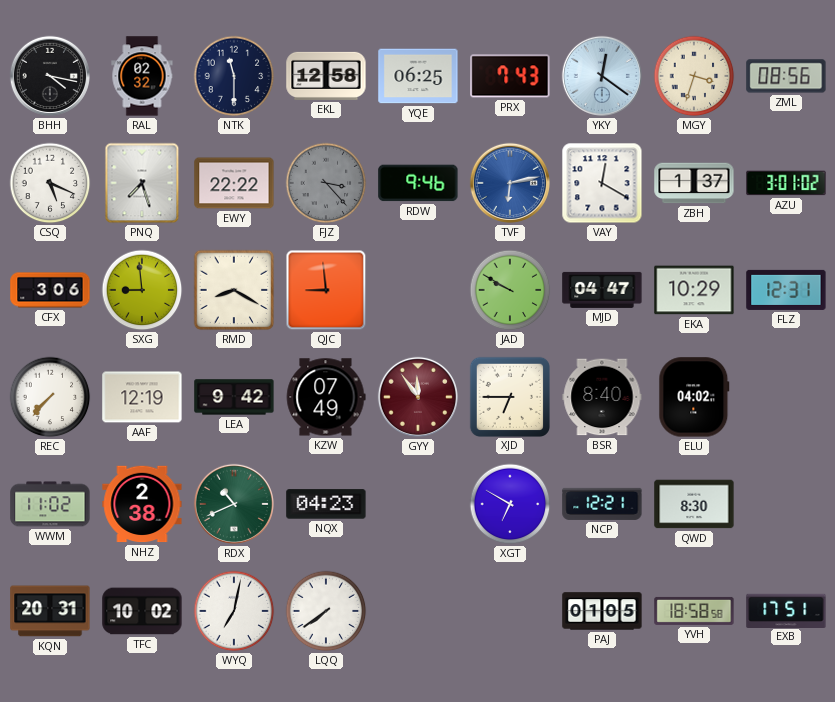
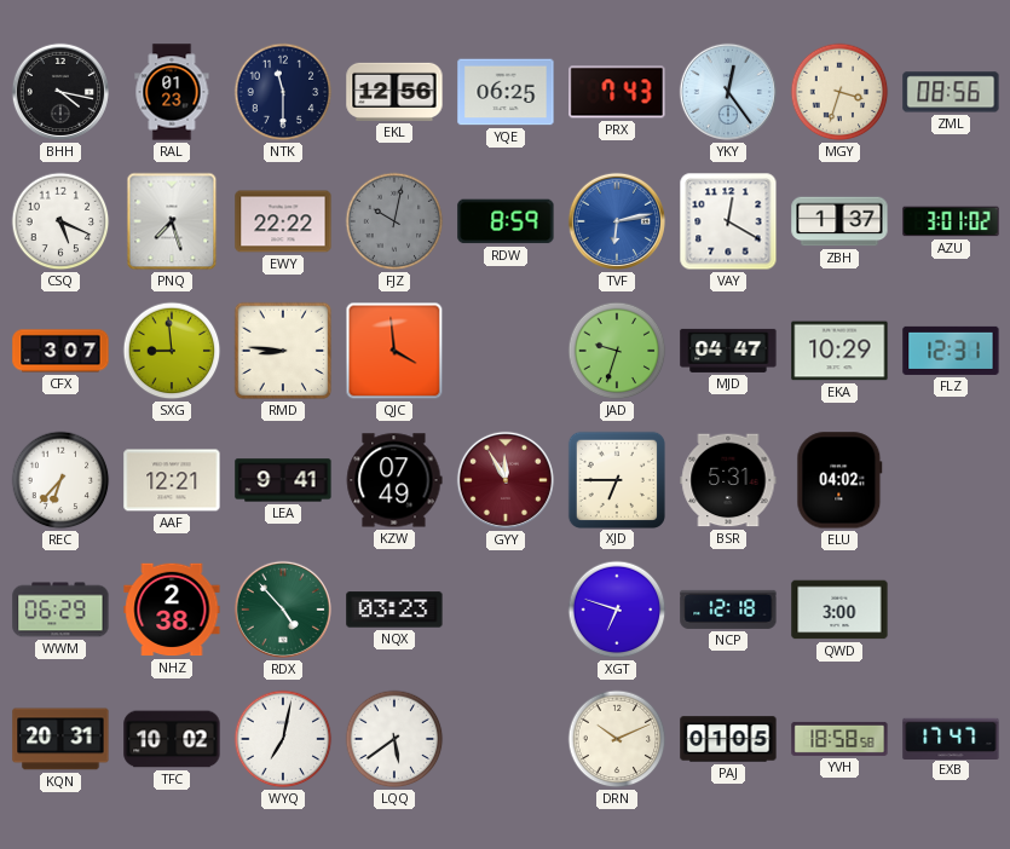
RAL: 02:32 -> 01:23 (172, 92)
EKL: 12:58 -> 12:56 (394, 92)
YKY: 12:21 -> 12:24 (728, 92)
FJZ: 3:23 -> 10:02 (394, 221)
RDW: 9:46 -> 8:59 (506, 221)
CFX: 3:06 -> 3:07 (60, 351)
RMD: 8:20 -> 8:46 (283, 351)
QJC: 8:59 -> 3:59 (394, 351)
JAD: 9:50 -> 9:33 (617, 351)
REC: 7:37 -> 6:37 (60, 480)
AAF: 12:19 -> 12:21 (172, 480)
LEA: 9:42 -> 9:41 (283, 480)
GYY: 11:54 -> 11:55 (506, 480)
BSR: 8:40 -> 5:31 (728, 480)
WWM: 11:02 -> 06:29 (60, 610)
RDX: 10:41 -> 4:53 (283, 610)
NQX: 04:23 -> 03:23 (394, 610)
XGT: 6:50 -> 6:48 (617, 610)
NCP: 12:21 -> 12:18 (728, 610)
QWD: 8:30 -> 3:00 (839, 610)
LQQ: 7:39 -> 5:39 (394, 739)
DRN: none -> 10:11 (617, 739)
EXB: 17:51 -> 17:47 (951, 738)
